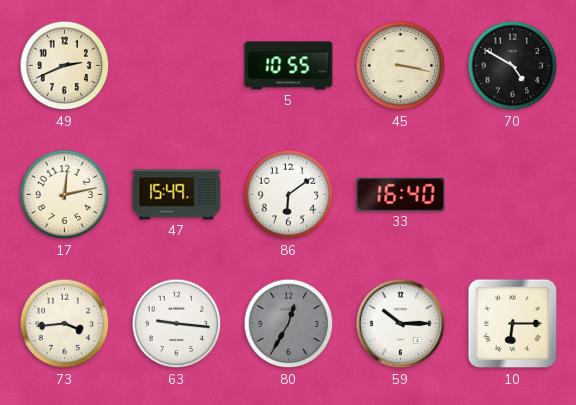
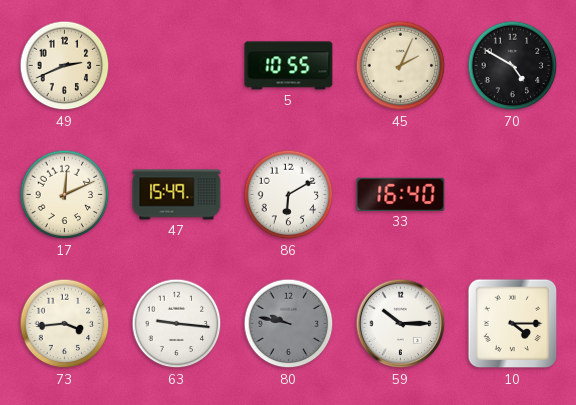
45: 3:17 -> 2:04 (401, 66)
17: 12:13 -> 12:11 (65, 195)
86: 6:09 -> 6:10 (289, 195)
80: 12:35 -> 9:47 (289, 324)
10: 6:15 -> 4:15 (513, 324)
